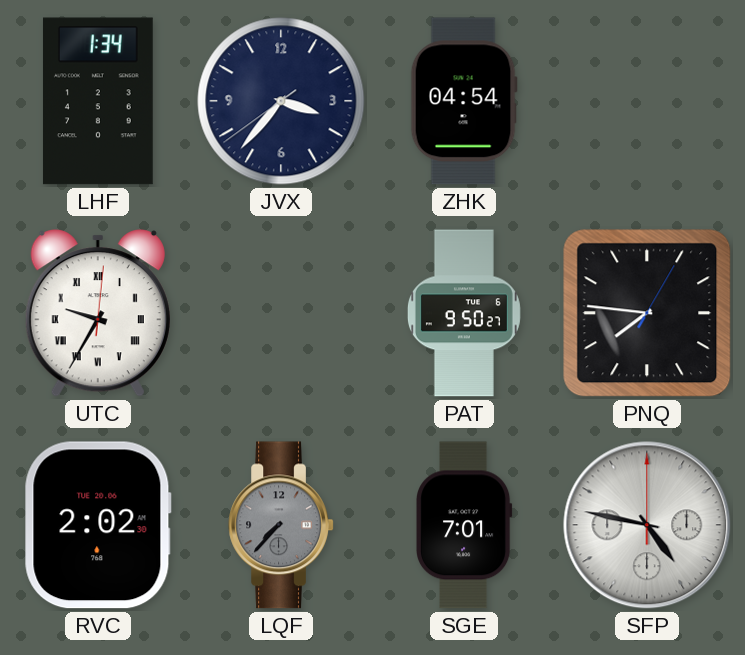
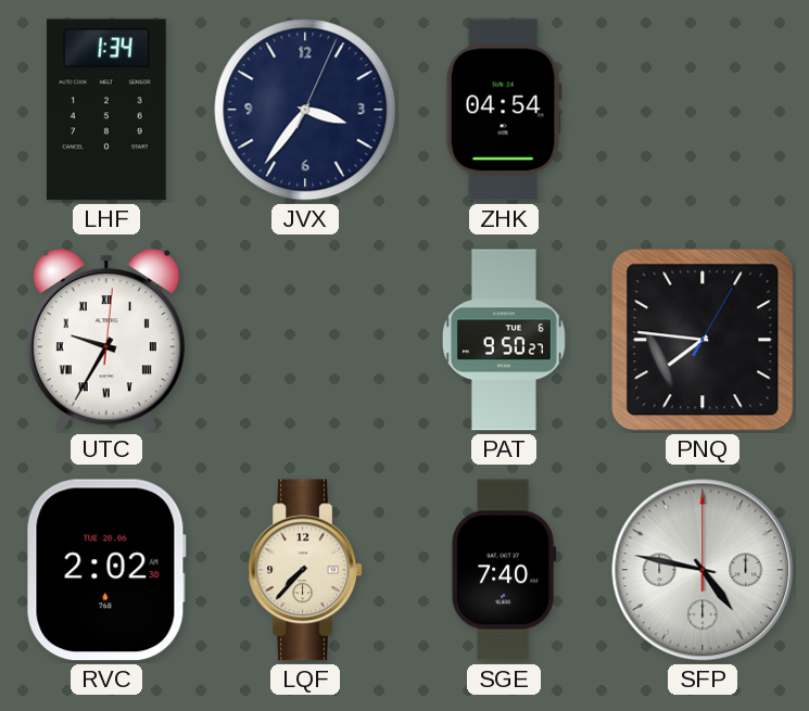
JVX: 3:36:39 -> 3:36:04 (305, 110)
LQF dial: grey -> cream (305, 570)
SGE: 7:01 -> 7:40 (505, 570)
